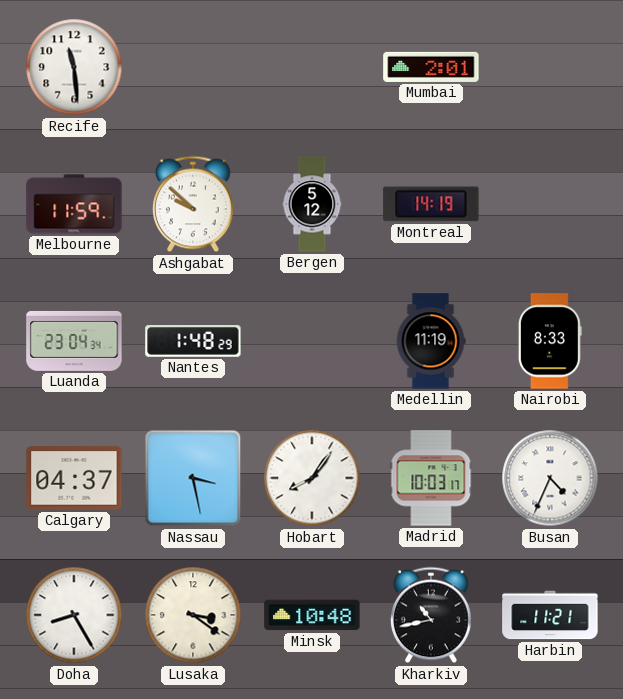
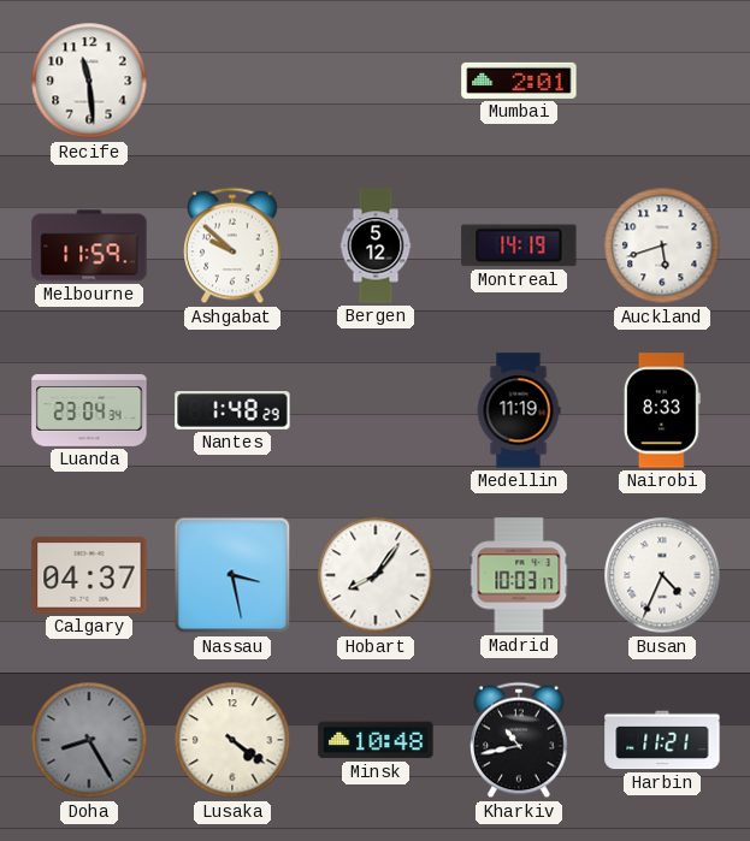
Auckland: none -> 5:42 (662, 245)
Doha dial: white -> grey (89, 740)
Lusaka: 3:21 -> 4:21 (232, 740)
